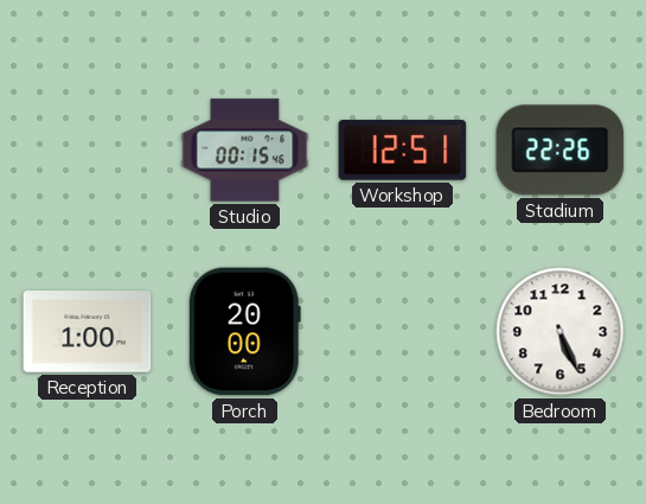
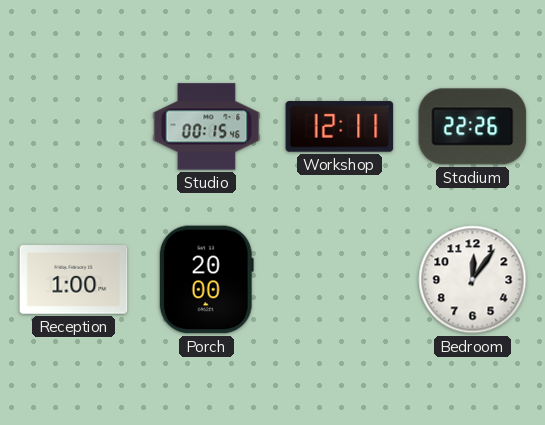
Workshop: 12:51 -> 12:11 (340, 127)
Bedroom: 5:26 -> 12:06 (473, 280)
